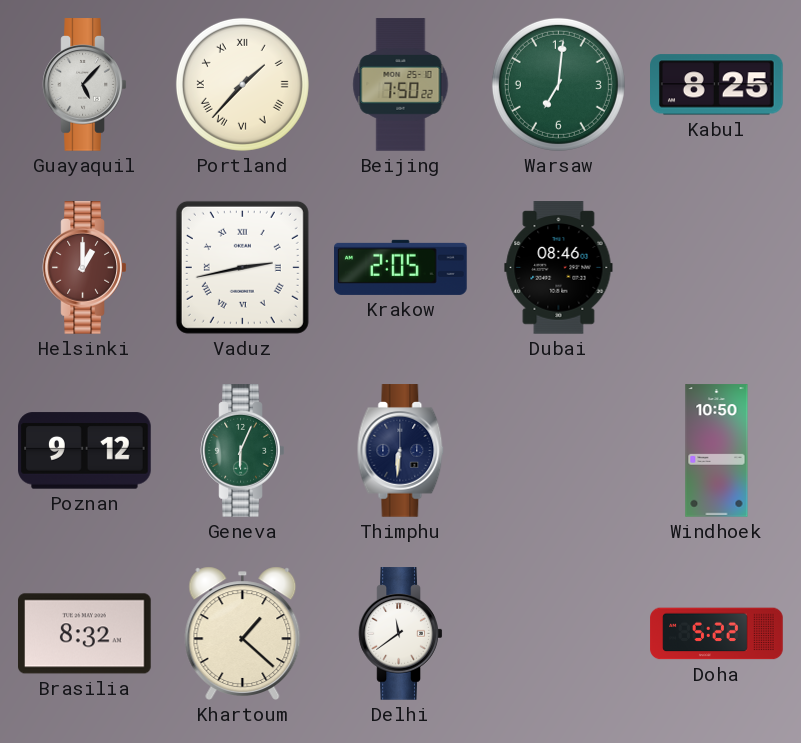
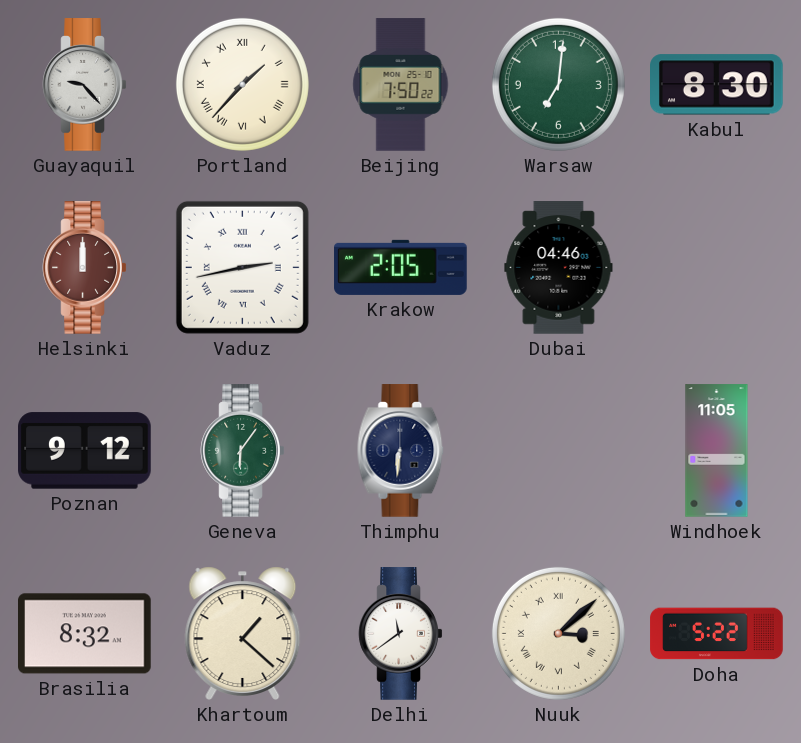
Guayaquil: 5:07 -> 9:23 (85, 85)
Kabul: 8:25 -> 8:30 (717, 85)
Helsinki: 1:00 -> 12:00 (85, 268)
Dubai: 08:46 -> 04:46 (559, 268)
Geneva: 6:04 -> 6:06 (243, 451)
Windhoek: 10:50 -> 11:05 (717, 451)
Nuuk: none -> 3:08 (558, 633)
